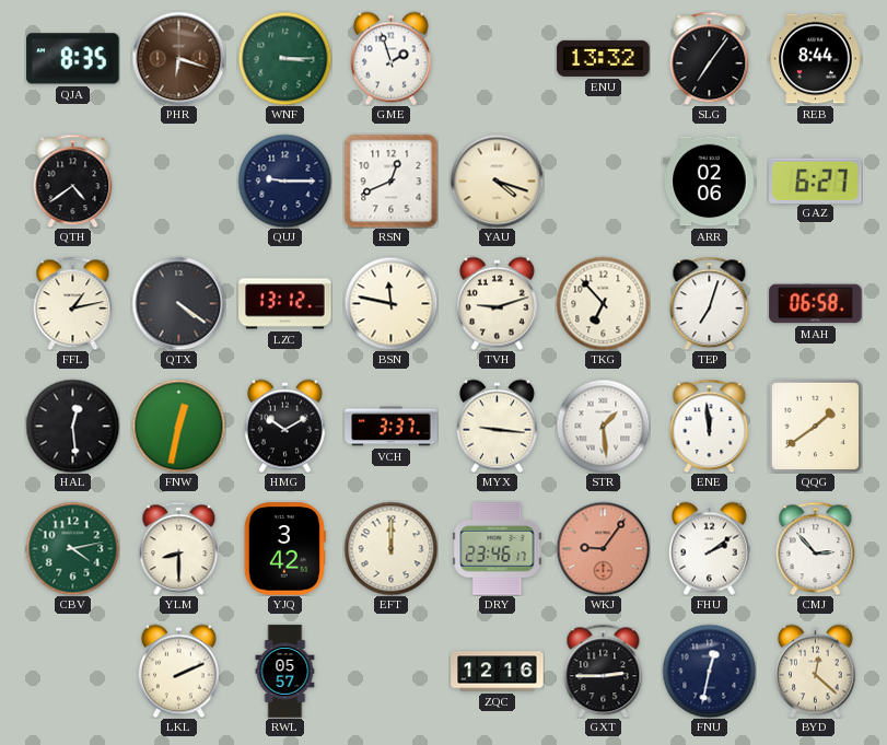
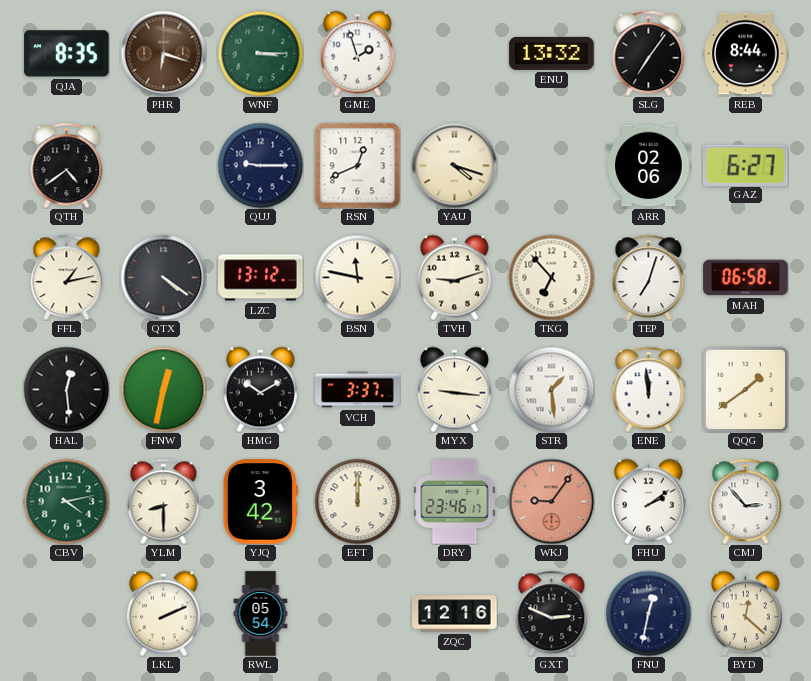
RWL: 05:57 -> 05:54 (261, 614)
GXT: 2:45 -> 2:49 (552, 613)
